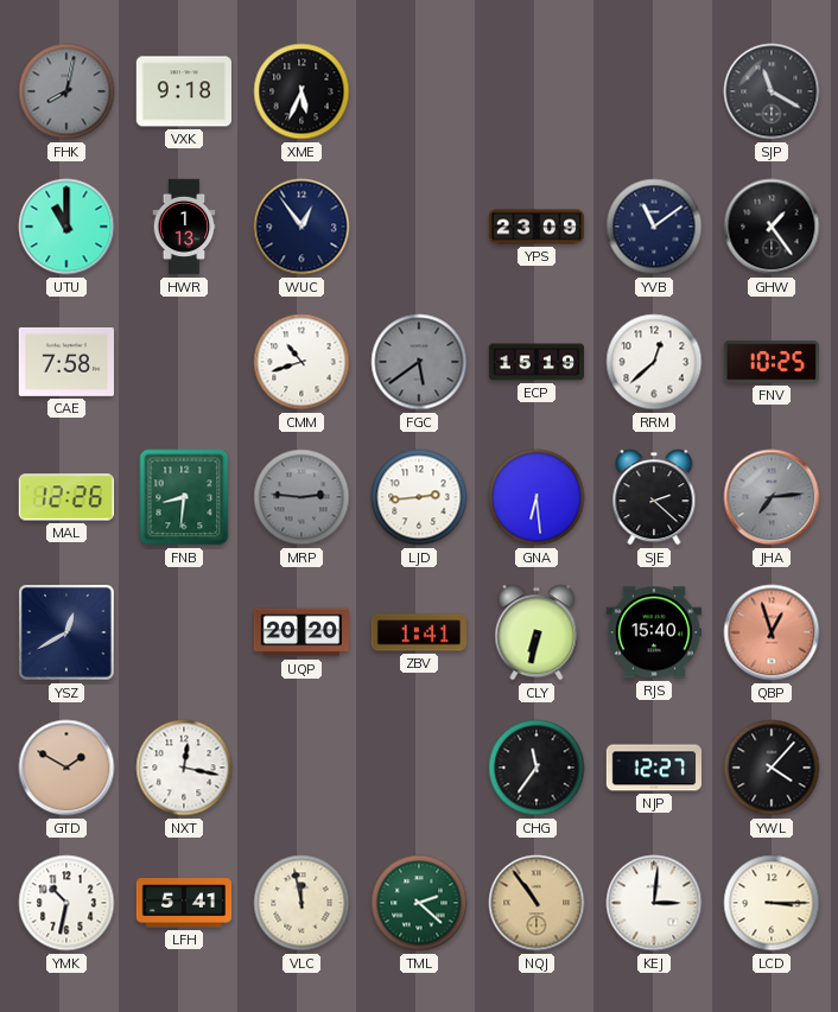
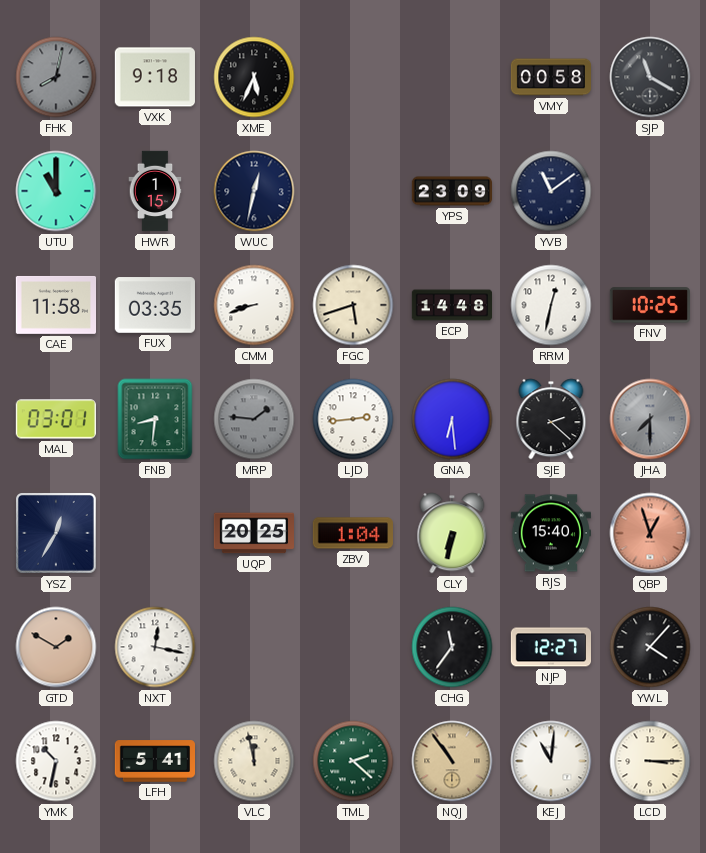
VMY: none -> 00:58 (551, 77)
HWR: 1:13 -> 1:15 (155, 191)
WUC: 12:54 -> 12:32 (254, 191)
GHW: 1:24 -> none (772, 227)
CAE: 7:58 -> 11:58 (55, 305)
FUX: none -> 03:35 (155, 305)
CMM: 10:42 -> 8:42 (254, 305)
FGC: 5:39 -> 5:42 (353, 305)
FGC dial: grey -> cream (353, 305)
ECP: 15:19 -> 14:48 (451, 305)
RRM: 12:38 -> 12:32 (551, 305)
MAL: 12:26 -> 03:01 (56, 419)
MRP: 2:46 -> 1:46 (254, 419)
JHA: 7:14 -> 7:30 (650, 419)
YSZ: 12:40 -> 12:35 (57, 534)
UQP: 20:20 -> 20:25 (253, 533)
ZBV: 1:41 -> 1:04 (353, 533)
KEJ: 3:01 -> 11:01 (551, 761)
